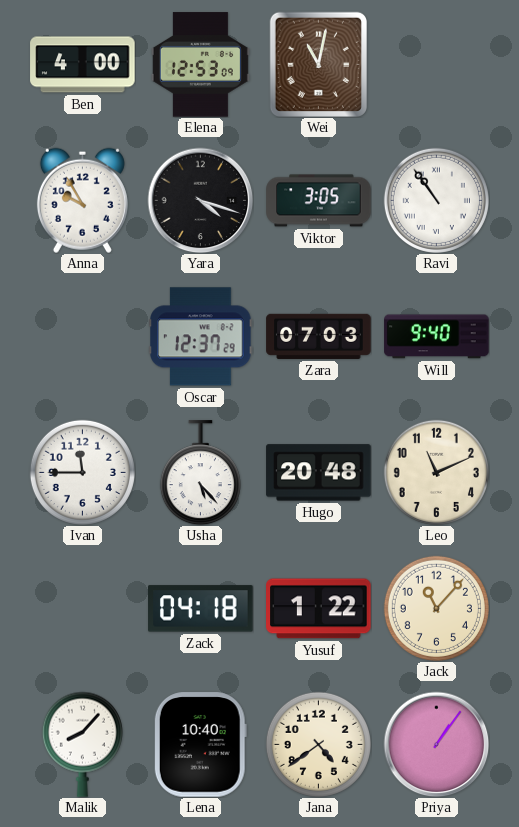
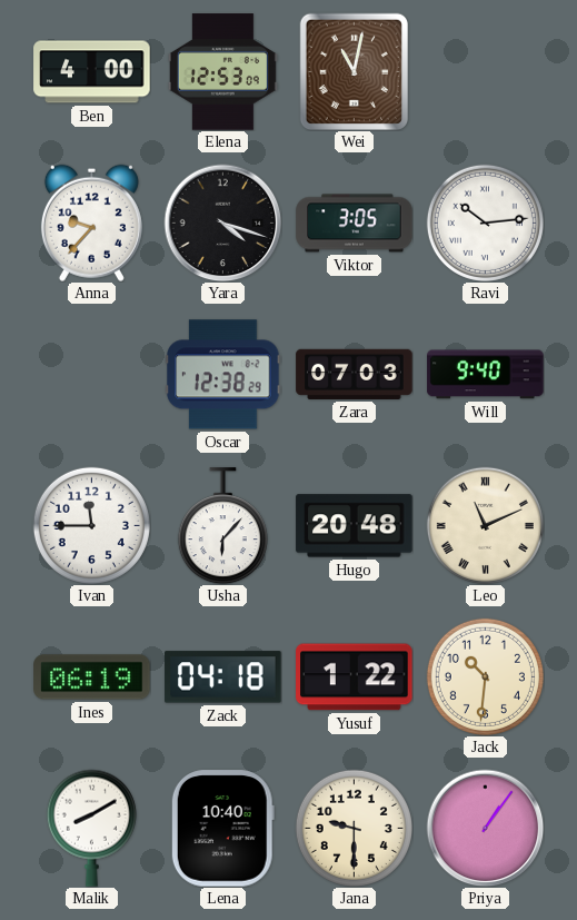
Anna: 9:55 -> 9:37 (91, 222)
Ravi: 10:54 -> 10:14 (485, 222)
Oscar: 12:37 -> 12:38 (223, 375)
Usha: 5:23 -> 6:07 (222, 526)
Leo numerals: Arabic -> Roman (485, 525)
Ines: none -> 06:19 (92, 677)
Jack: 11:07 -> 10:31 (485, 676)
Malik: 8:07 -> 8:10 (91, 828)
Jana: 4:39 -> 9:30 (354, 828)
